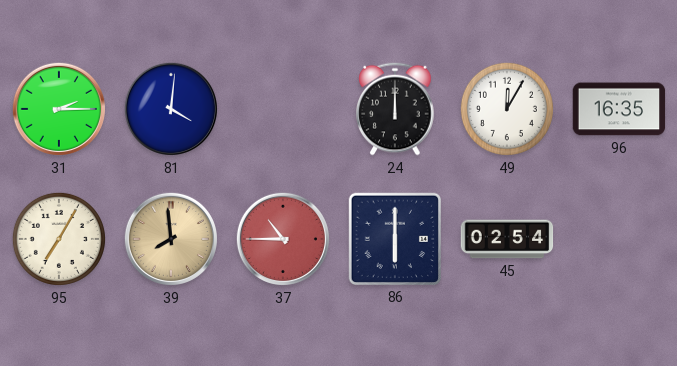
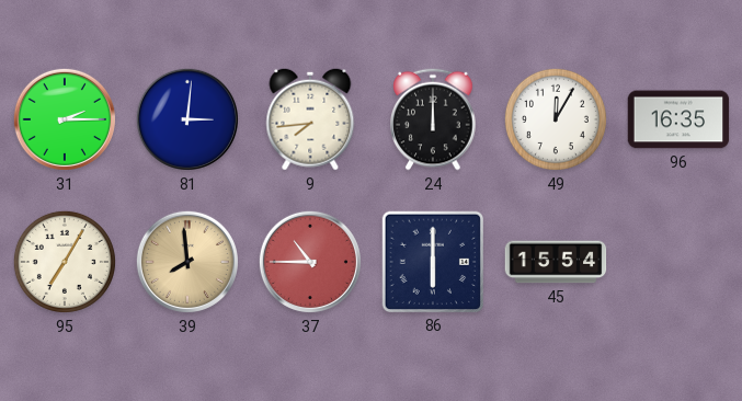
81: 4:01 -> 3:01 (187, 119)
9: none -> 7:44 (310, 119)
45: 02:54 -> 15:54 (556, 262)
